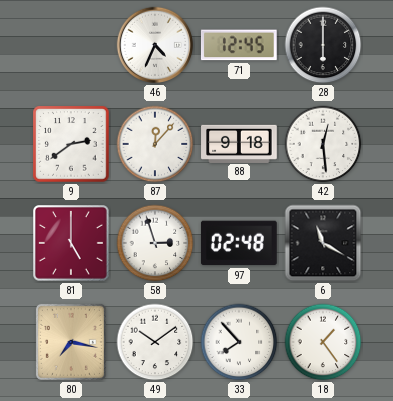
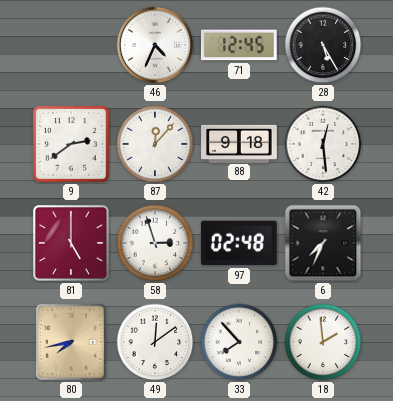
28: 6:00 -> 5:25 (323, 45)
6: 11:20 -> 7:34 (323, 243)
80: 7:17 -> 7:43 (71, 342)
49: 10:09 -> 12:09 (155, 342)
18: 1:24 -> 1:59 (323, 342)
